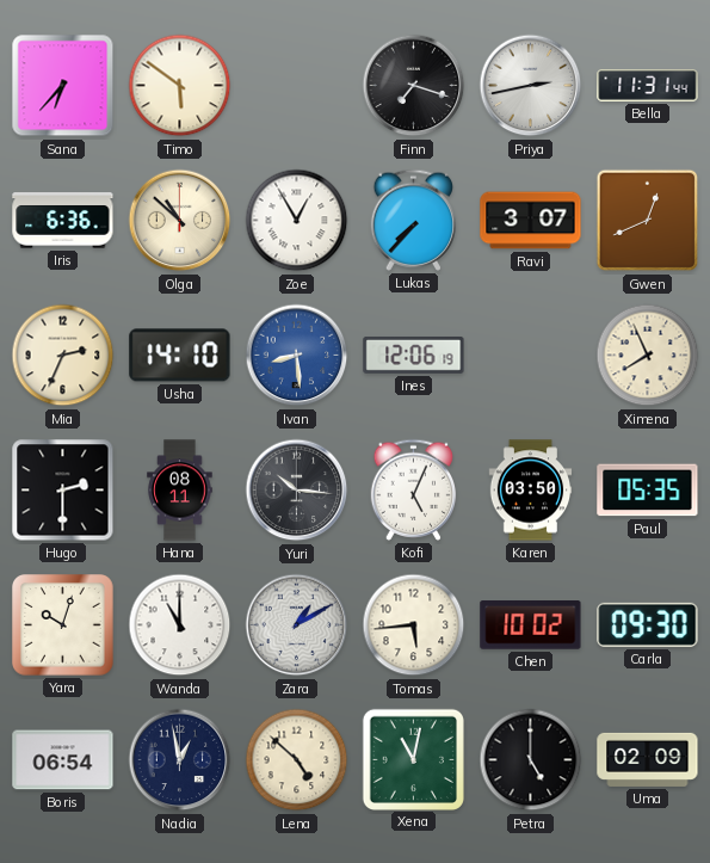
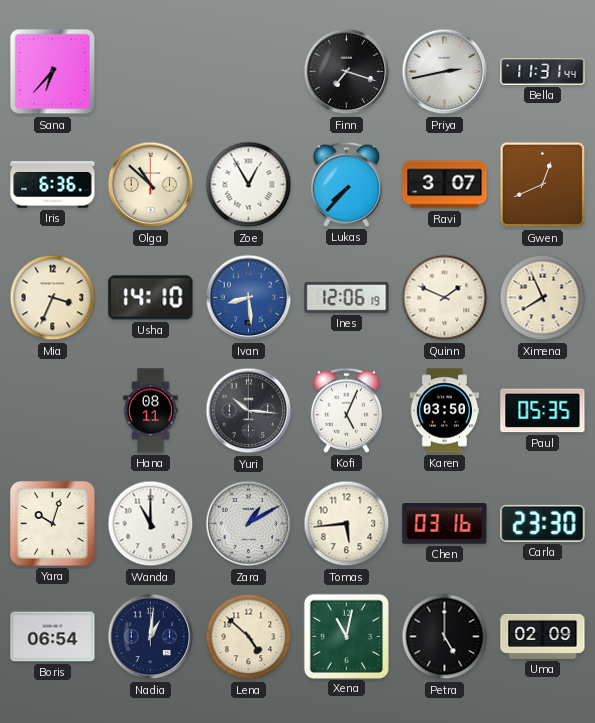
Timo: 5:51 -> none (180, 86)
Mia: 2:34 -> 3:34 (53, 298)
Quinn: none -> 1:49 (445, 298)
Hugo: 2:30 -> none (63, 491)
Chen: 10:02 -> 03:16 (445, 524)
Carla: 09:30 -> 23:30 (543, 523)
Nadia: 12:58 -> 1:01 (151, 637)
